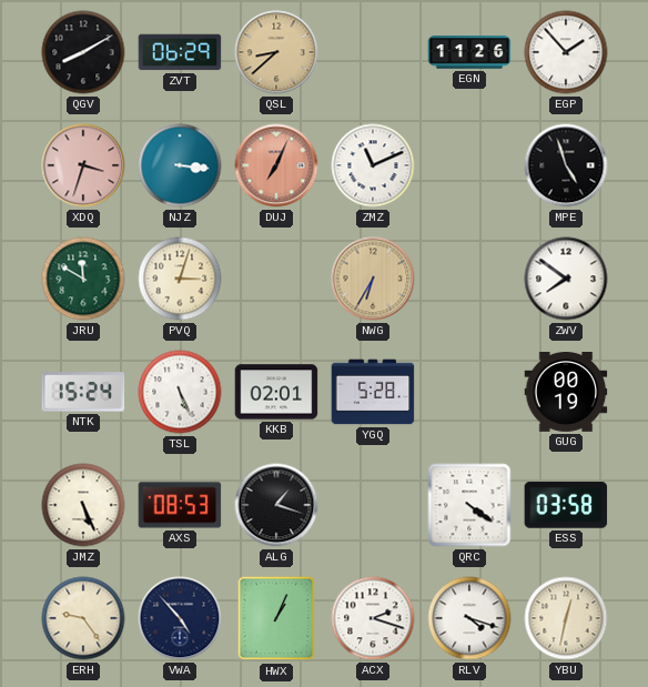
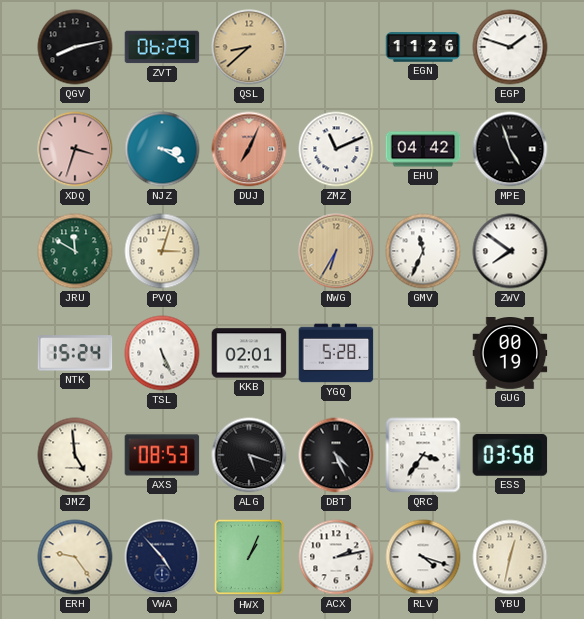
QGV: 8:10 -> 8:13 (75, 47)
EGP: 1:53 -> 1:48 (510, 47)
NJZ: 3:16 -> 3:20 (162, 149)
EHU: none -> 04:42 (423, 149)
GMV: none -> 11:34 (423, 251)
JMZ: 5:26 -> 4:59 (75, 455)
ALG: 1:18 -> 5:18 (249, 455)
DBT: none -> 4:26 (336, 455)
QRC: 4:21 -> 3:36 (423, 455)
ACX: 2:18 -> 2:13 (336, 557)
